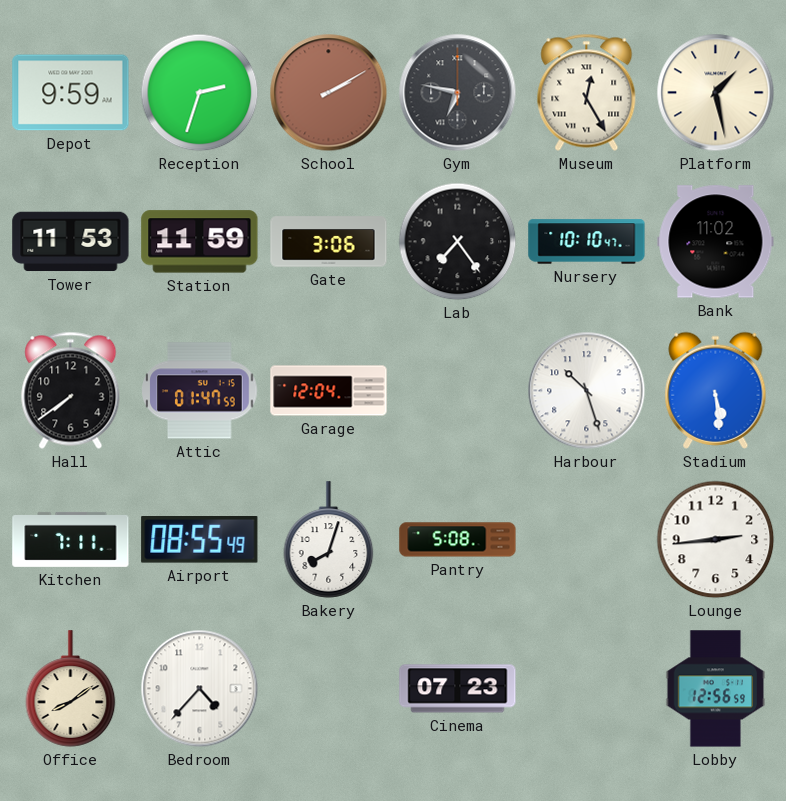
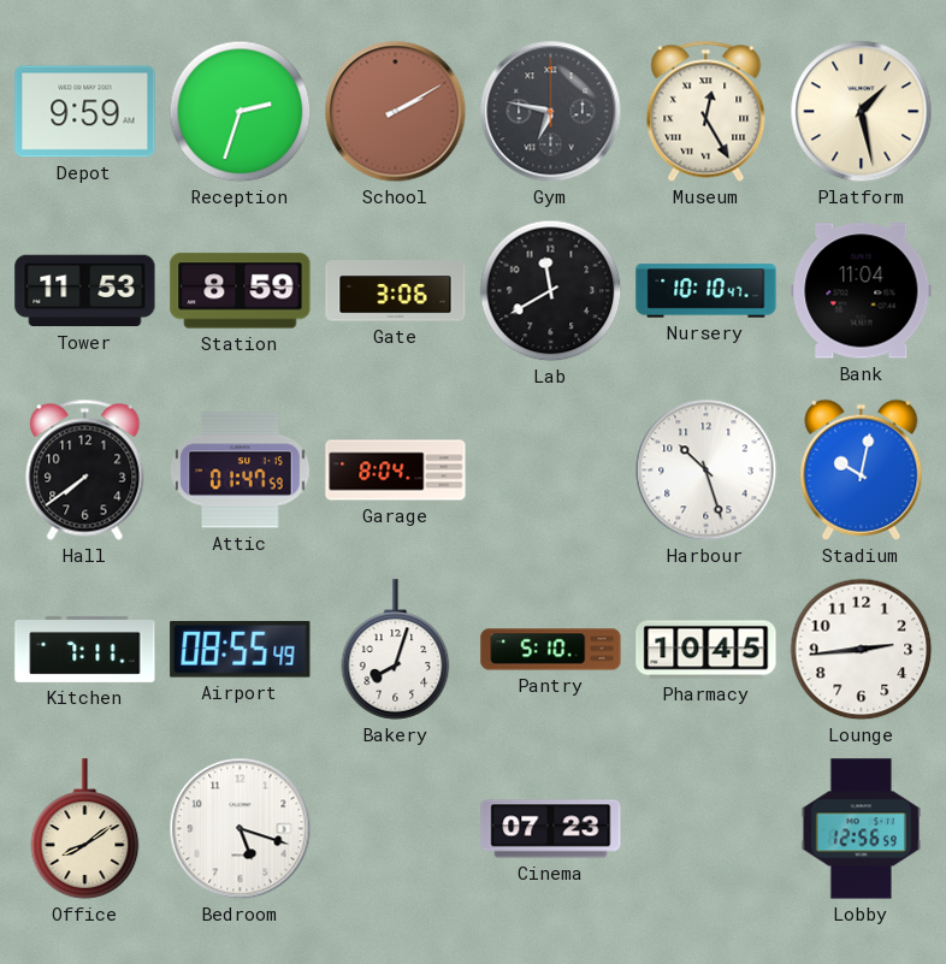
Station: 11:59 -> 8:59 (241, 291)
Lab: 7:24 -> 11:40 (551, 291)
Bank: 11:02 -> 11:04 (862, 291)
Garage: 12:04 -> 8:04 (396, 471)
Stadium: 5:29 -> 10:02 (862, 469)
Pantry: 5:08 -> 5:10 (551, 650)
Pharmacy: none -> 10:45 (706, 650)
Bedroom: 4:37 -> 5:18 (241, 829)
